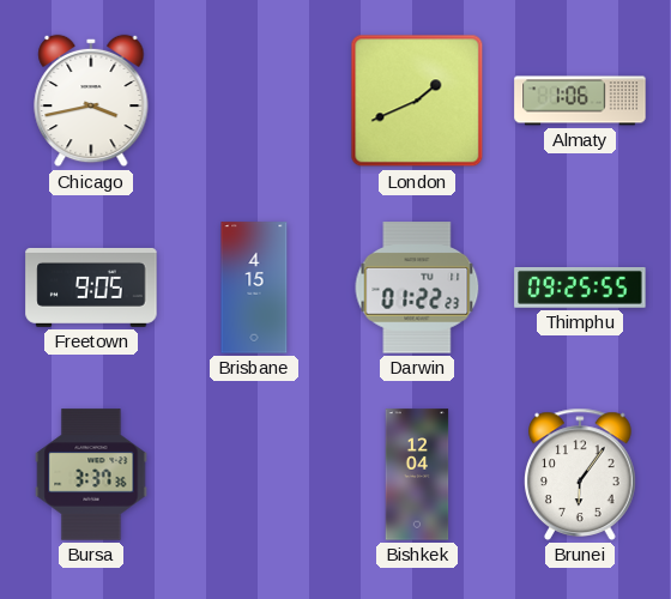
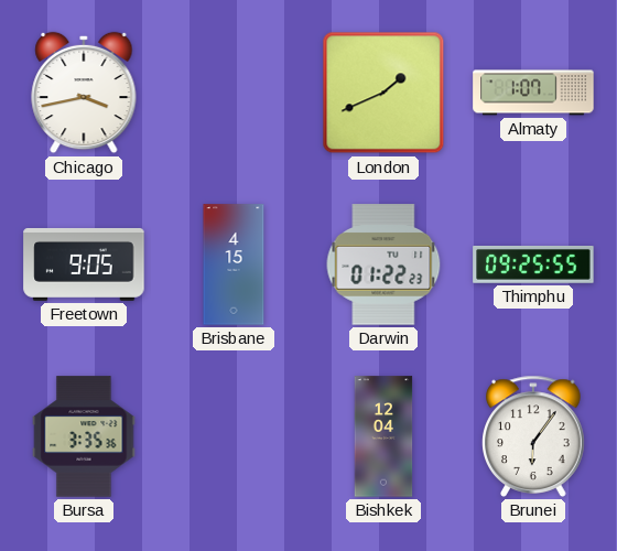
Almaty: 1:06 -> 1:07 (533, 93)
Bursa: 3:37 -> 3:35 (84, 436)
